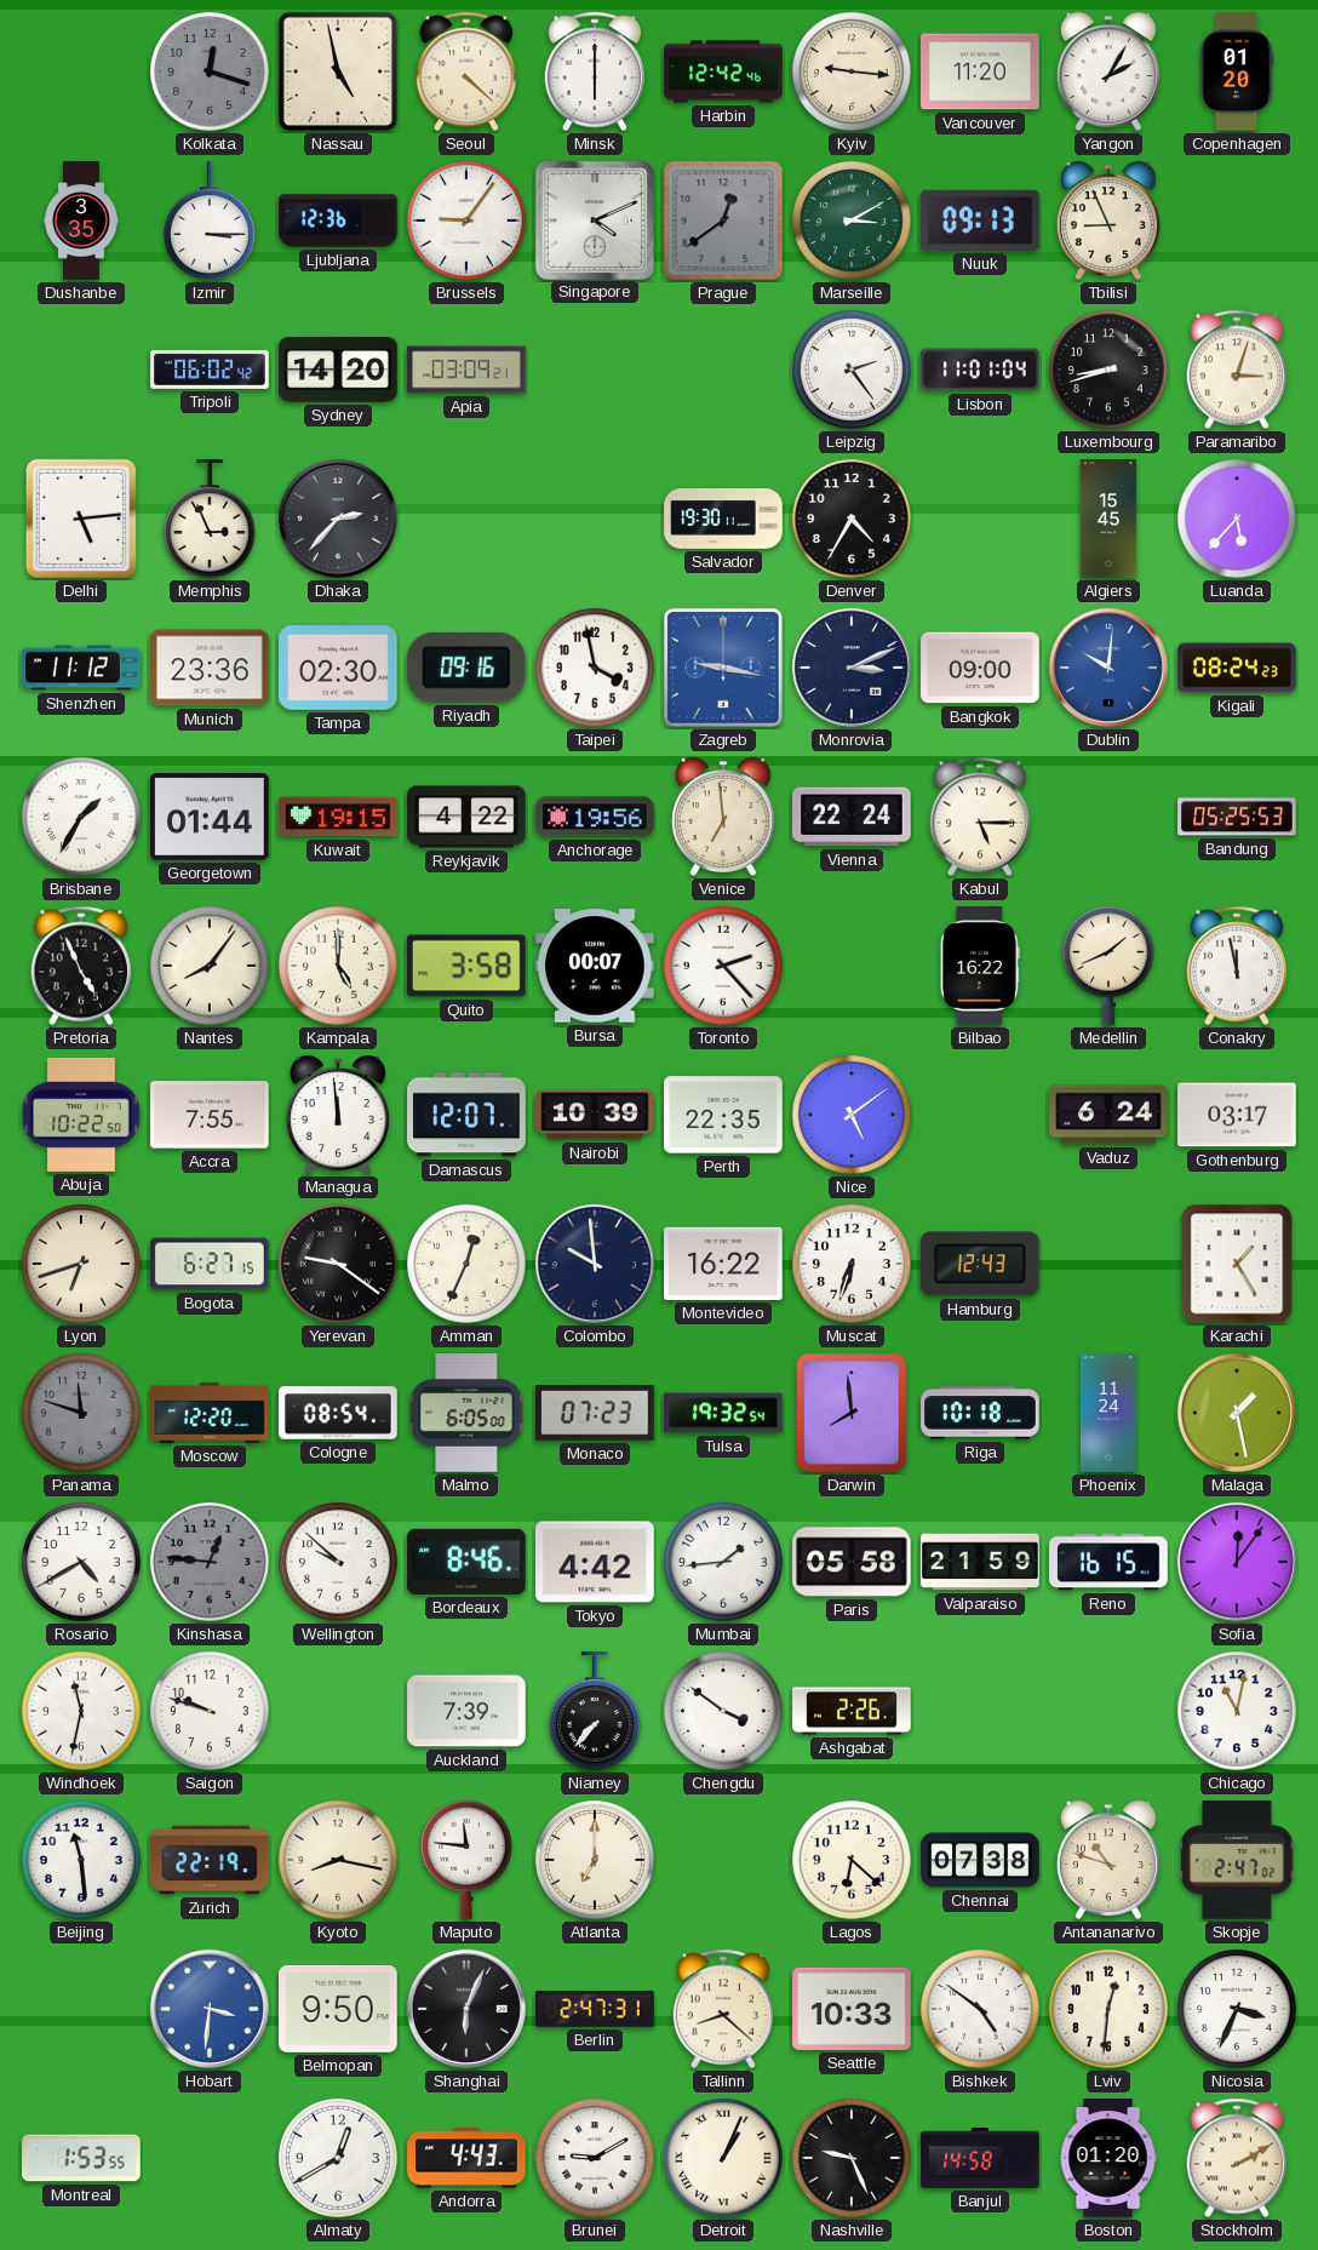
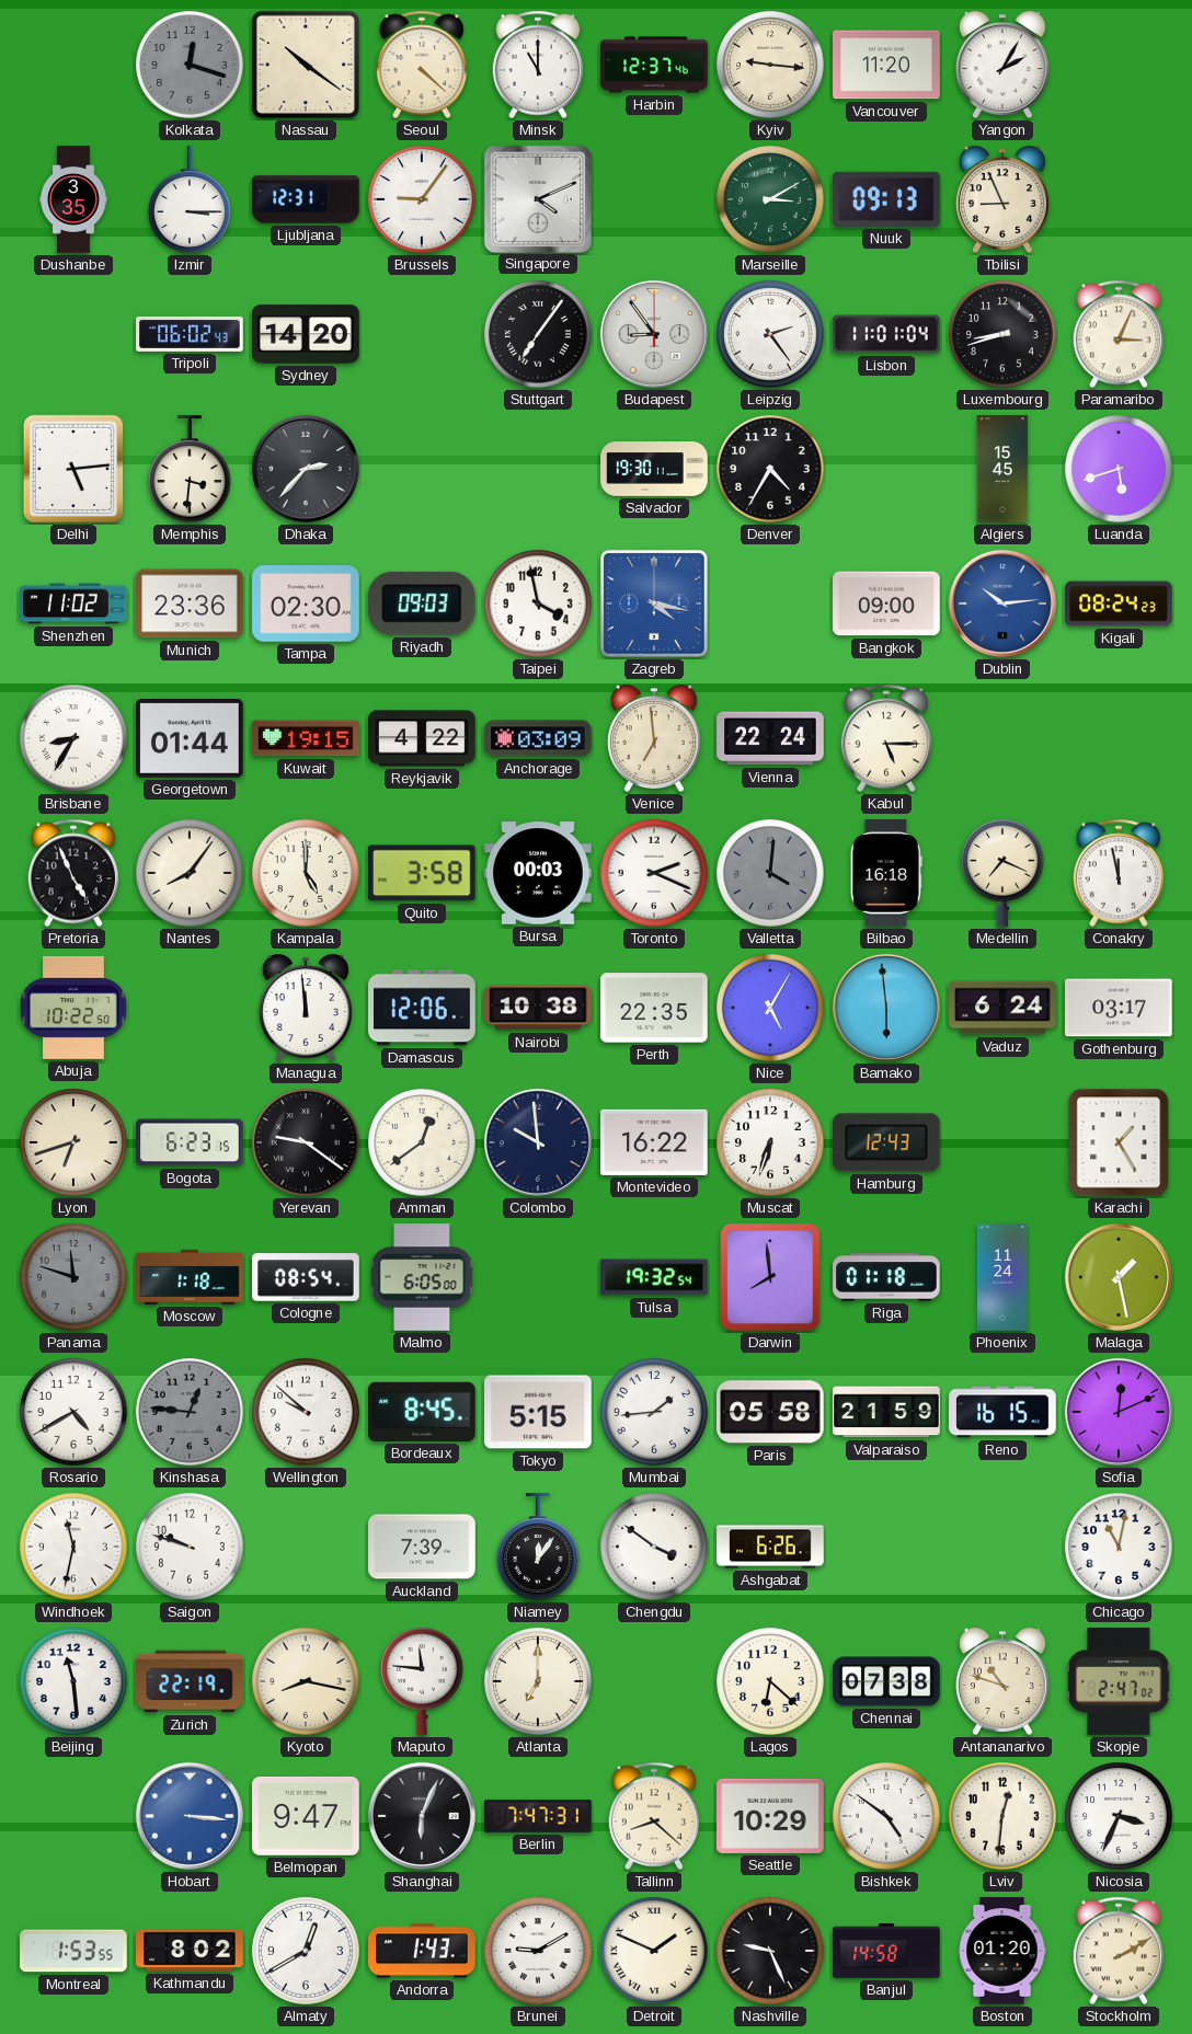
Nassau: 4:58 -> 10:21 (306, 65)
Minsk: 6:00 -> 11:00 (538, 65)
Harbin: 12:42 -> 12:37 (654, 65)
Copenhagen: 01:20 -> none (1237, 71)
Ljubljana: 12:36 -> 12:31 (306, 199)
Prague: 12:39 -> none (723, 221)
Tripoli: 06:02:42 -> 06:02:43 (190, 334)
Apia: 03:09 -> none (466, 370)
Stuttgart: none -> 7:06 (539, 335)
Budapest: none -> 8:54 (654, 334)
Paramaribo: 3:03 -> 3:04 (1119, 334)
Memphis: 2:56 -> 3:31 (190, 469)
Luanda: 5:37 -> 5:42 (1120, 470)
Shenzhen: 11:12 -> 11:02 (73, 604)
Riyadh: 09:16 -> 09:03 (422, 604)
Zagreb: 9:17 -> 4:17 (654, 604)
Monrovia: 3:11 -> none (852, 668)
Dublin: 10:01 -> 10:14 (1002, 604)
Brisbane: 1:35 -> 8:35 (74, 739)
Anchorage: 19:56 -> 03:09 (538, 738)
Bandung: 05:25 -> none (1237, 817)
Bursa: 00:07 -> 00:03 (538, 873)
Toronto: 2:23 -> 2:19 (655, 874)
Valletta: none -> 4:01 (771, 874)
Bilbao: 16:22 -> 16:18 (886, 873)
Medellin: 1:41 -> 7:19 (1002, 873)
Accra: 7:55 -> none (210, 1115)
Damascus: 12:07 -> 12:06 (422, 1008)
Nairobi: 10:39 -> 10:38 (538, 1008)
Nice: 5:09 -> 5:05 (771, 1009)
Bamako: none -> 5:59 (886, 1008)
Bogota: 6:27 -> 6:23 (190, 1142)
Amman: 12:34 -> 12:39 (423, 1144)
Moscow: 12:20 -> 1:18 (190, 1277)
Monaco: 07:23 -> none (596, 1414)
Riga: 10:18 -> 01:18 (886, 1277)
Bordeaux: 8:46 -> 8:45 (422, 1412)
Tokyo: 4:42 -> 5:15 (538, 1412)
Sofia: 12:06 -> 12:11 (1119, 1412)
Niamey: 7:37 -> 12:06 (538, 1547)
Ashgabat: 2:26 -> 6:26 (770, 1547)
Hobart: 3:31 -> 3:16 (190, 1816)
Belmopan: 9:50 -> 9:47 (306, 1816)
Berlin: 2:47 -> 7:47 (538, 1816)
Seattle: 10:33 -> 10:29 (770, 1816)
Kathmandu: none -> 8:02 (190, 1951)
Andorra: 4:43 -> 1:43 (422, 1951)
Detroit: 1:04 -> 1:49 (655, 1952)
